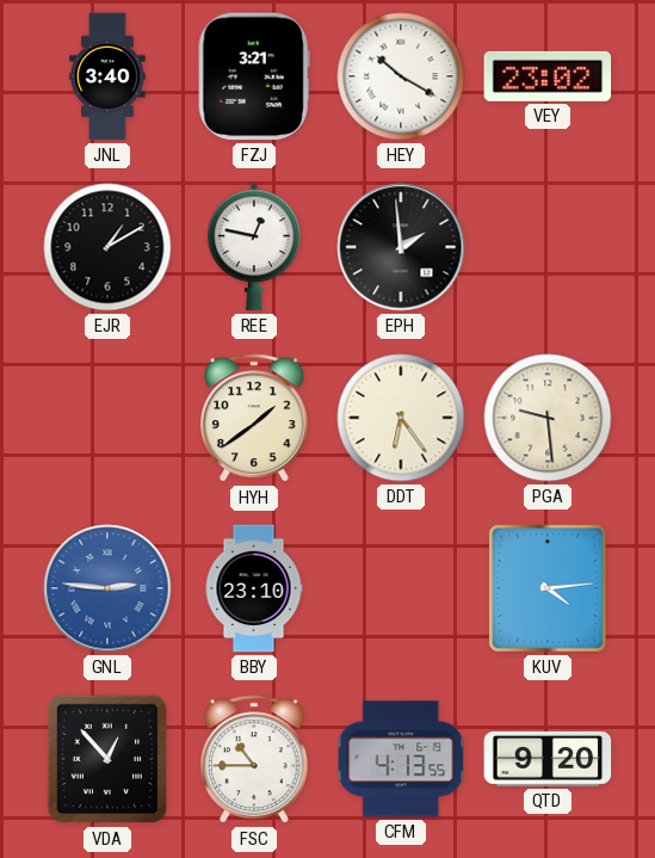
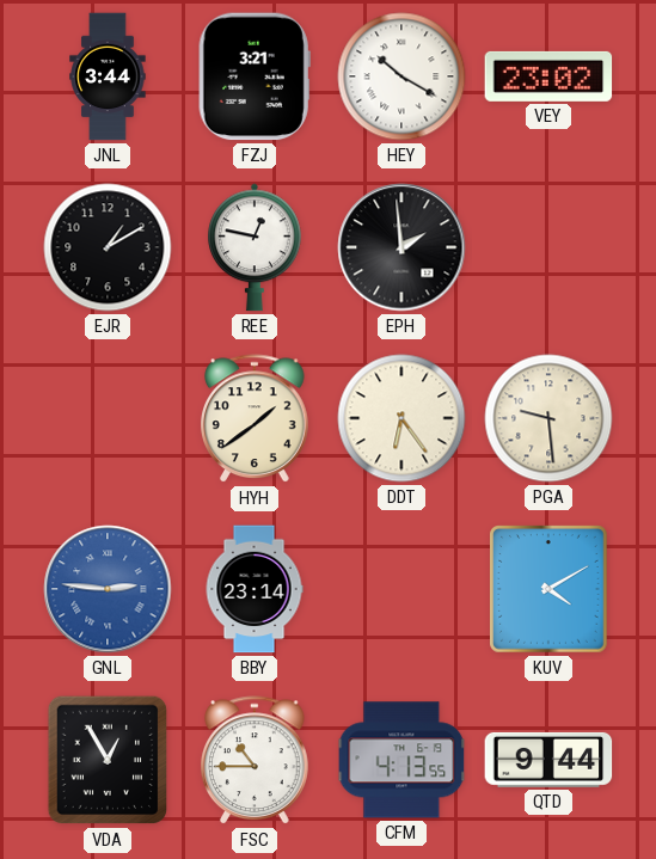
JNL: 3:40 -> 3:44 (108, 76)
BBY: 23:10 -> 23:14 (255, 589)
KUV: 4:14 -> 4:10 (550, 589)
VDA: 12:53 -> 12:55 (108, 760)
QTD: 9:20 -> 9:44 (548, 760)
